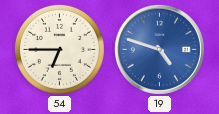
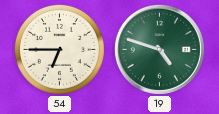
19 dial: blue -> green (159, 49)
